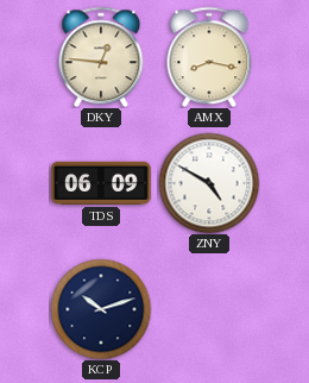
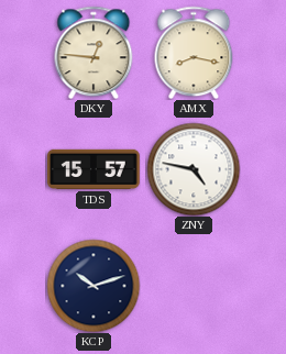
TDS: 06:09 -> 15:57 (94, 169)
ZNY: 4:50 -> 4:47 (194, 169)
